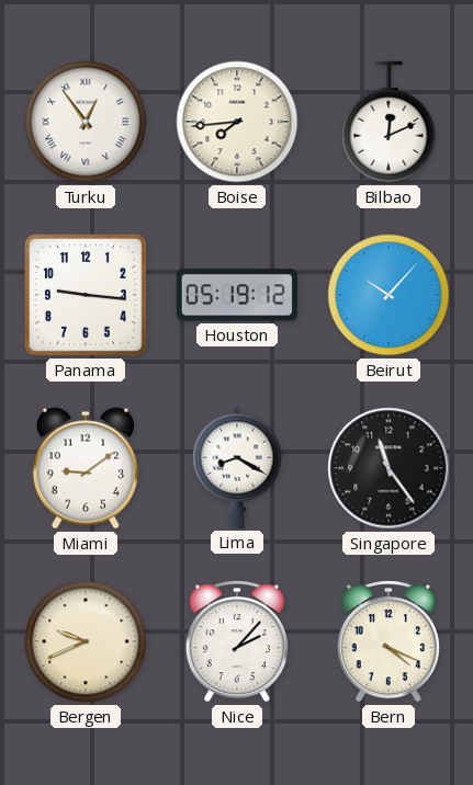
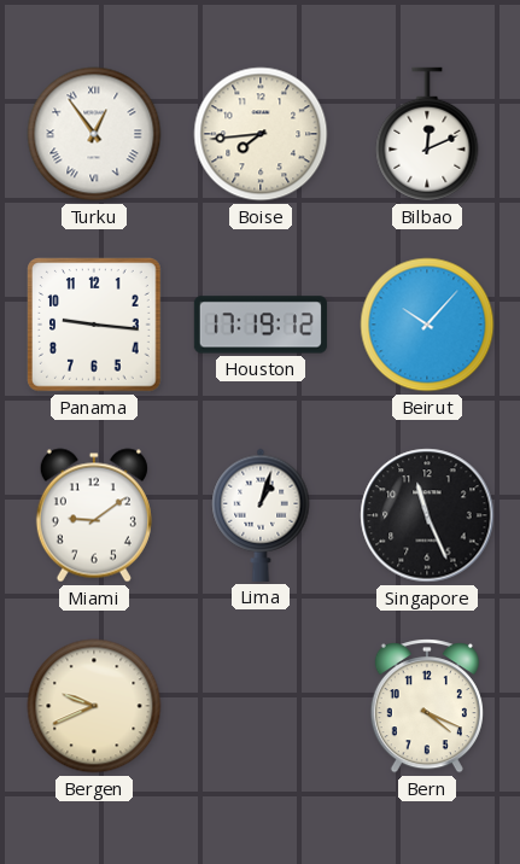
Houston: 05:19 -> 17:19 (261, 325)
Lima: 8:20 -> 1:03 (261, 515)
Singapore: 11:24 -> 11:26 (427, 515)
Nice: 2:07 -> none (237, 641)
